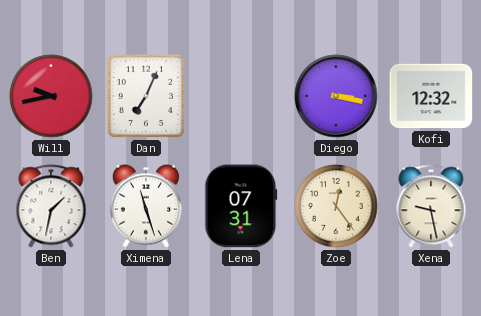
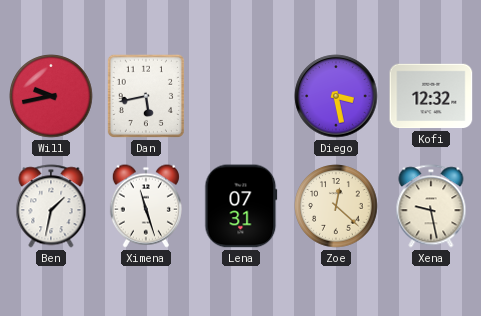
Dan: 7:04 -> 5:43 (146, 96)
Diego: 3:17 -> 3:28 (336, 96)
Zoe: 12:24 -> 12:22 (336, 206)
